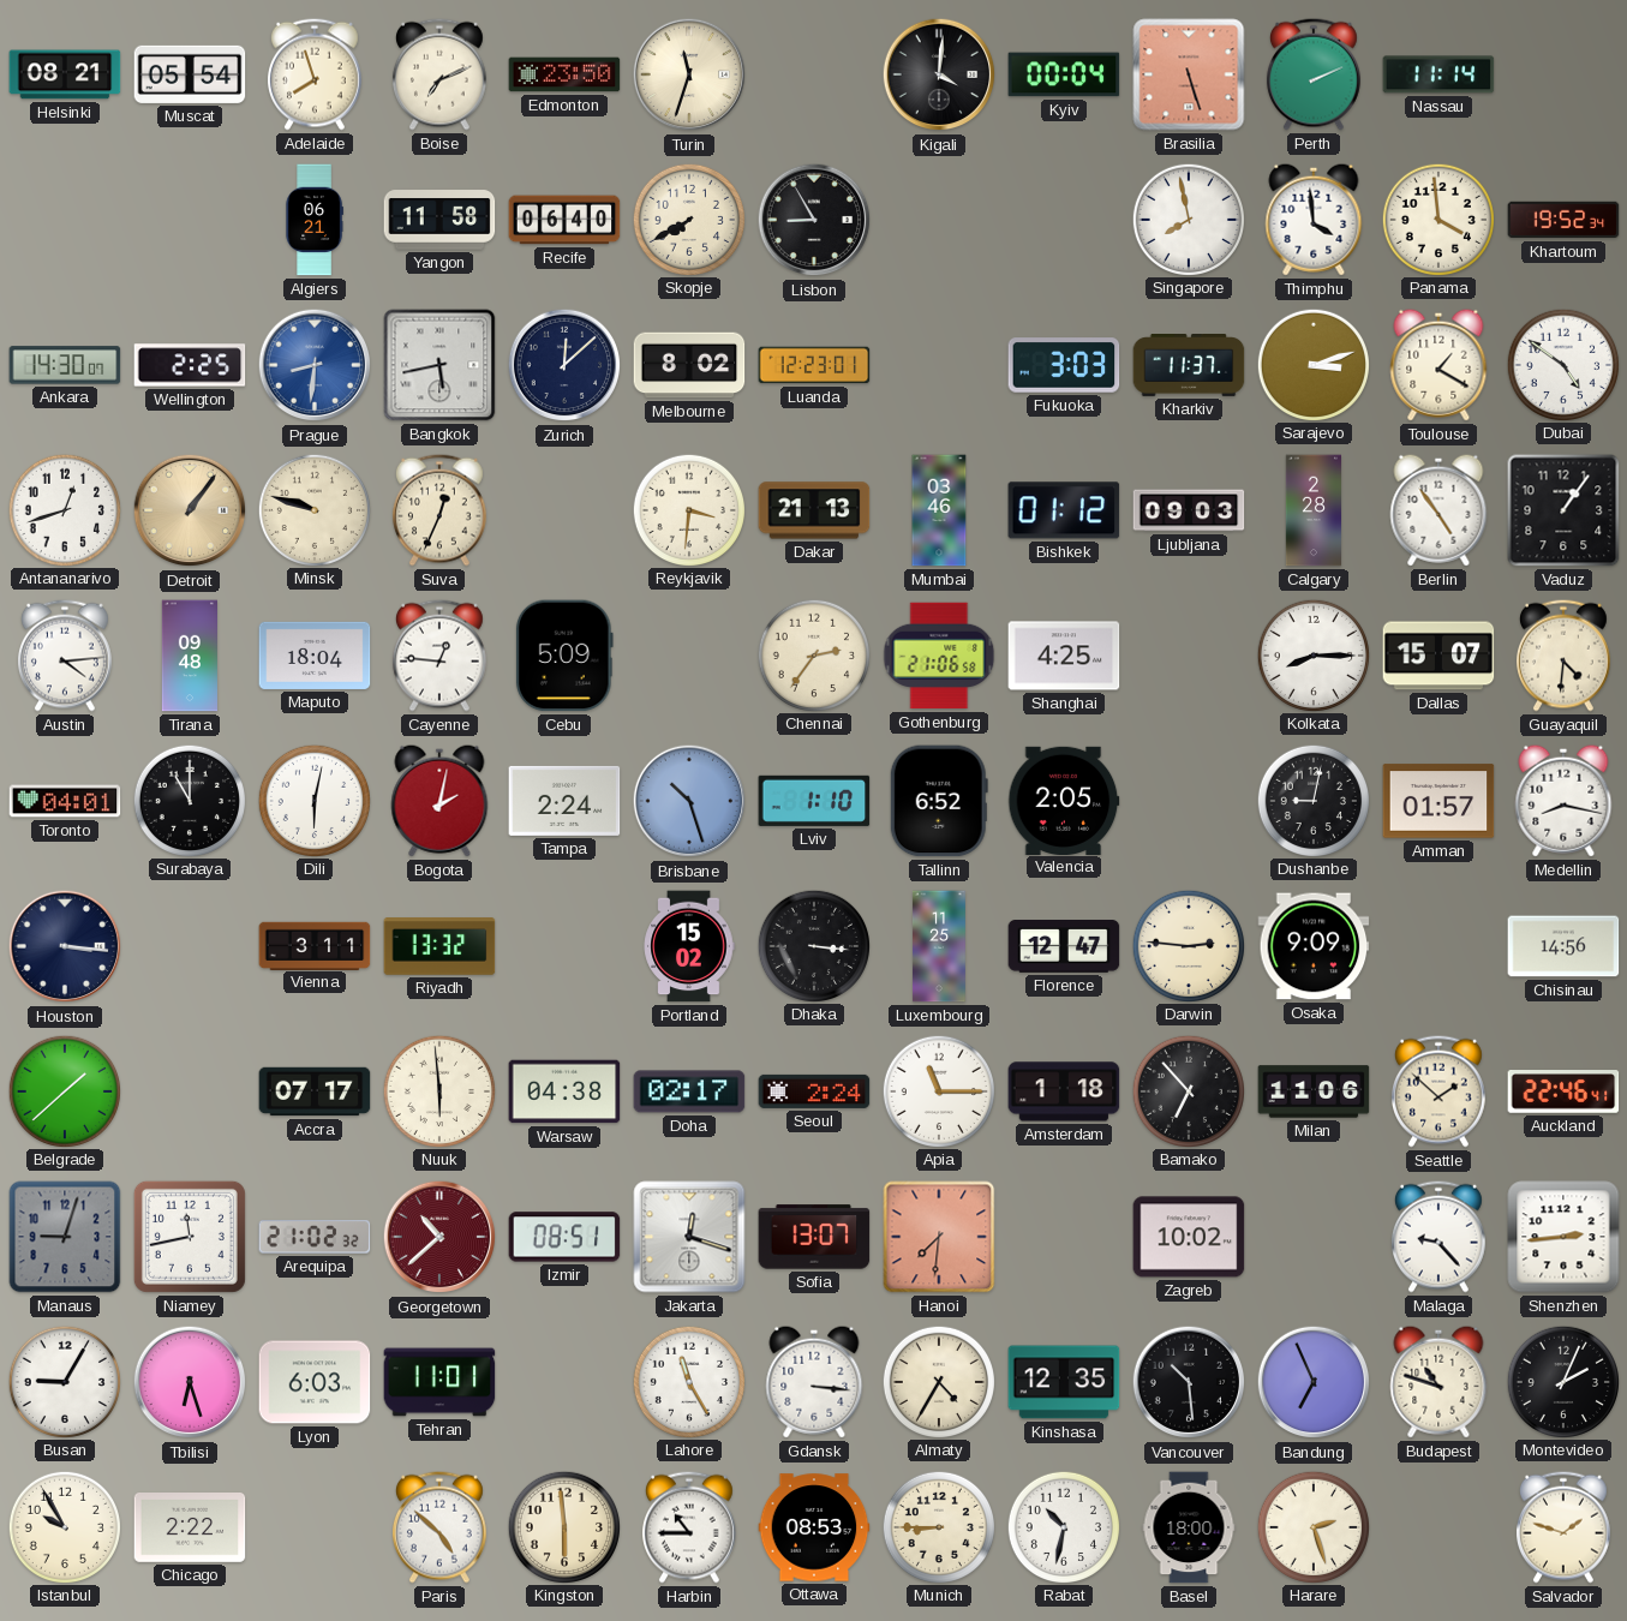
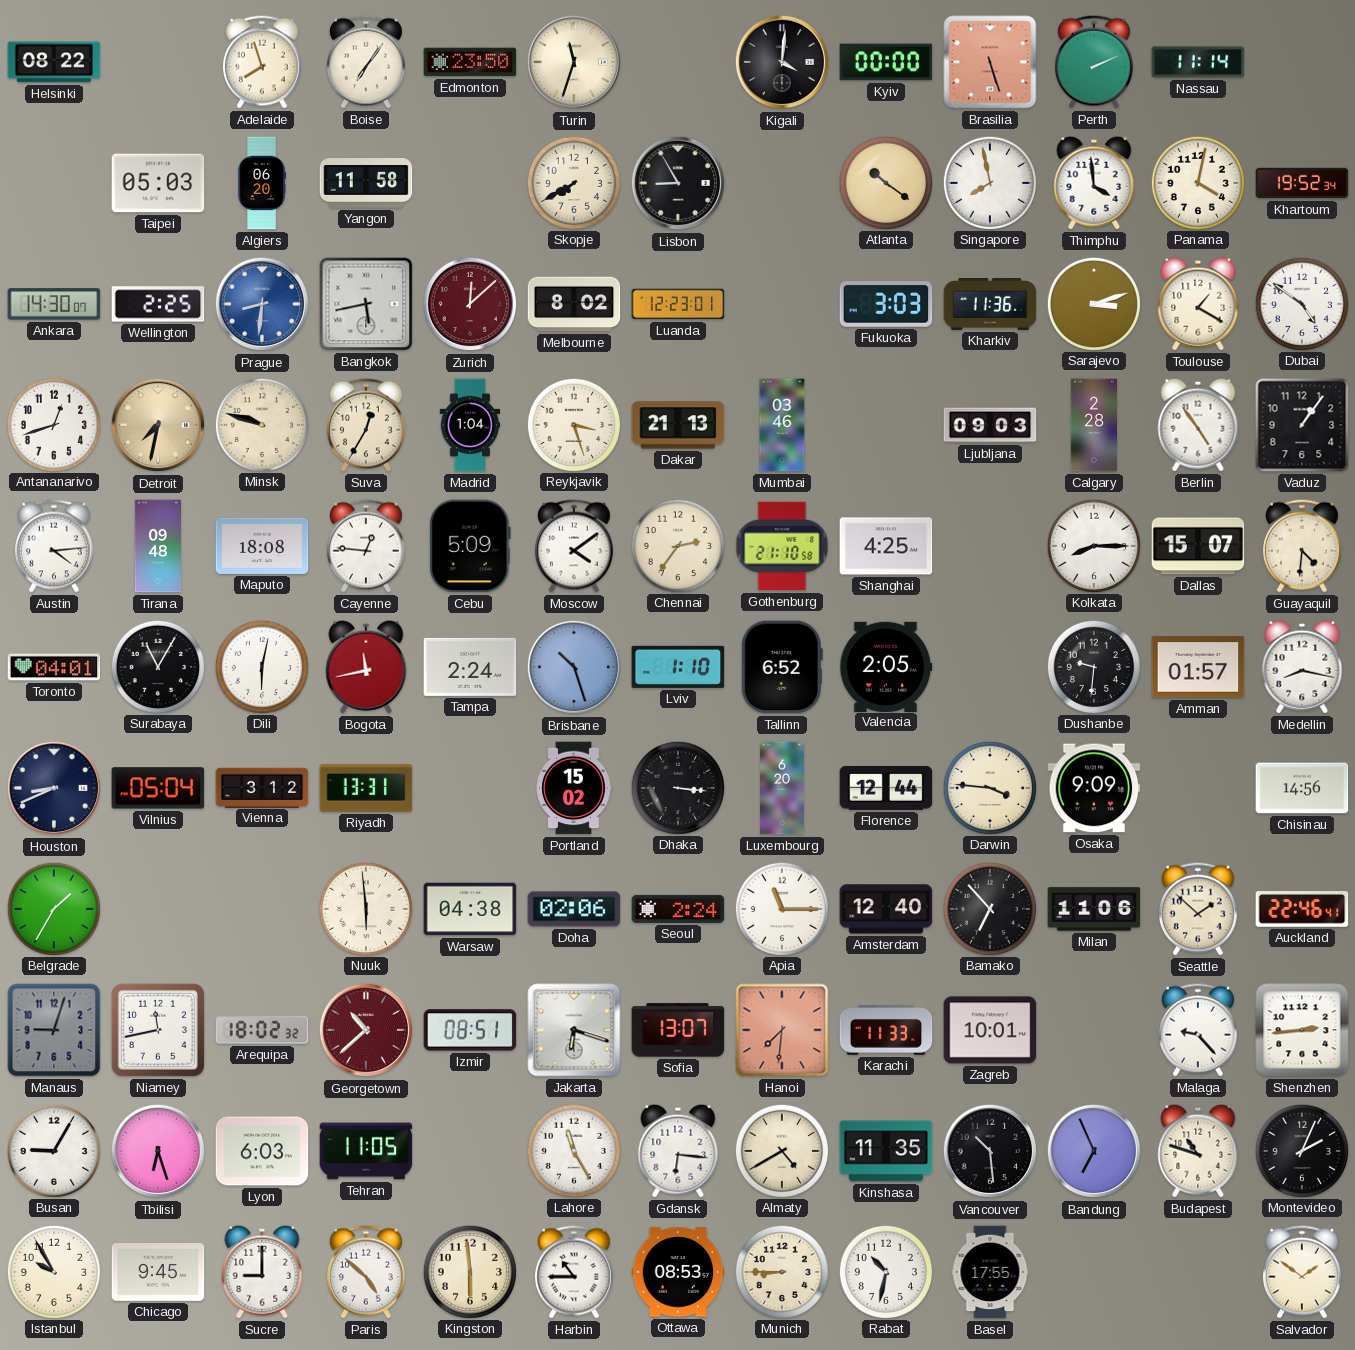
Helsinki: 08:21 -> 08:22 (54, 62)
Muscat: 05:54 -> none (190, 74)
Boise: 7:11 -> 7:06 (366, 62)
Kyiv: 00:04 -> 00:00 (886, 62)
Taipei: none -> 05:03 (158, 183)
Algiers: 06:21 -> 06:20 (262, 183)
Recife: 06:40 -> none (564, 220)
Atlanta: none -> 10:21 (885, 182)
Panama: 3:59 -> 4:02 (1197, 182)
Zurich dial: navy -> burgundy (470, 304)
Kharkiv: 11:37 -> 11:36 (990, 305)
Detroit: 1:06 -> 7:32 (158, 425)
Suva: 12:34 -> 12:35 (366, 425)
Madrid: none -> 1:04 (470, 425)
Reykjavik: 3:31 -> 3:27 (573, 424)
Bishkek: 01:12 -> none (1064, 510)
Maputo: 18:04 -> 18:08 (262, 546)
Moscow: none -> 4:09 (574, 546)
Gothenburg: 21:06 -> 21:10 (782, 546)
Surabaya: 11:00 -> 11:05 (157, 666)
Bogota: 2:02 -> 11:43 (366, 667)
Dushanbe: 9:02 -> 9:31 (1093, 666)
Houston: 3:16 -> 8:41 (54, 788)
Vilnius: none -> 05:04 (158, 788)
Vienna: 3:11 -> 3:12 (262, 787)
Riyadh: 13:32 -> 13:31 (366, 788)
Luxembourg: 11:25 -> 6:20 (783, 788)
Florence: 12:47 -> 12:44 (886, 789)
Darwin: 2:46 -> 3:46 (989, 787)
Belgrade: 1:38 -> 1:35 (53, 908)
Accra: 07:17 -> none (315, 1091)
Doha: 02:17 -> 02:06 (574, 909)
Amsterdam: 1:18 -> 12:40 (886, 909)
Arequipa: 21:02 -> 18:02 (262, 1030)
Jakarta: 12:18 -> 6:18 (574, 1030)
Karachi: none -> 11:33 (886, 1030)
Zagreb: 10:02 -> 10:01 (990, 1030)
Tehran: 11:01 -> 11:05 (366, 1151)
Gdansk: 3:16 -> 6:16 (678, 1151)
Almaty: 4:35 -> 4:40 (781, 1150)
Kinshasa: 12:35 -> 11:35 (886, 1151)
Chicago: 2:22 -> 9:45 (158, 1273)
Sucre: none -> 9:00 (262, 1272)
Basel: 18:00 -> 17:55 (990, 1272)
Harare: 2:27 -> none (1312, 1526)
Salvador: 1:48 -> 1:51 (1302, 1272)
